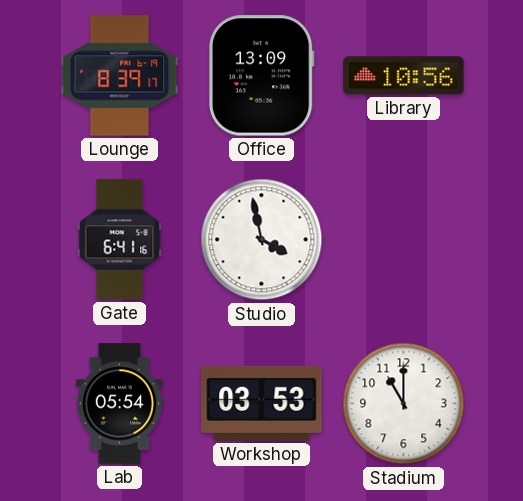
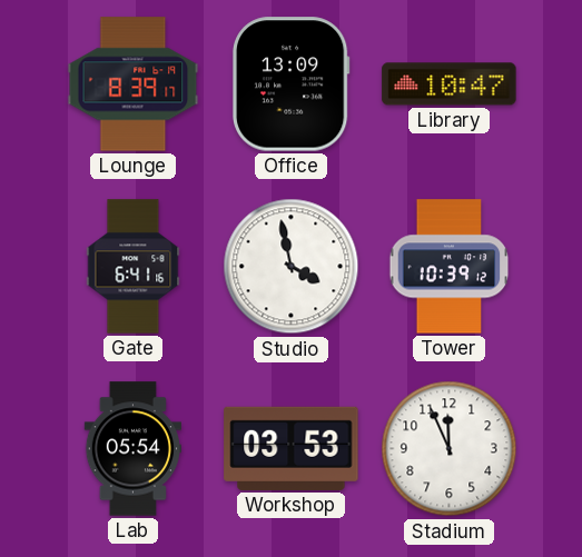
Library: 10:56 -> 10:47 (450, 84)
Tower: none -> 10:39 (450, 267)
Stadium: 11:00 -> 11:56 (450, 449)
